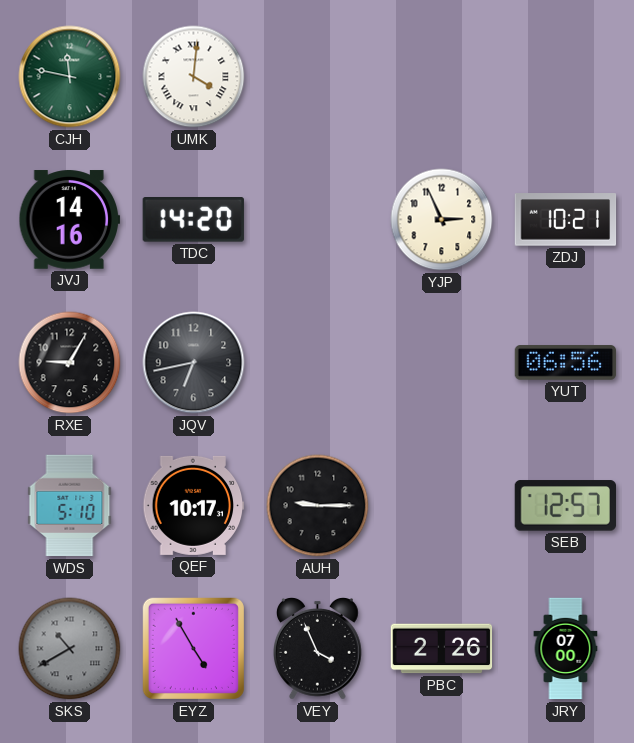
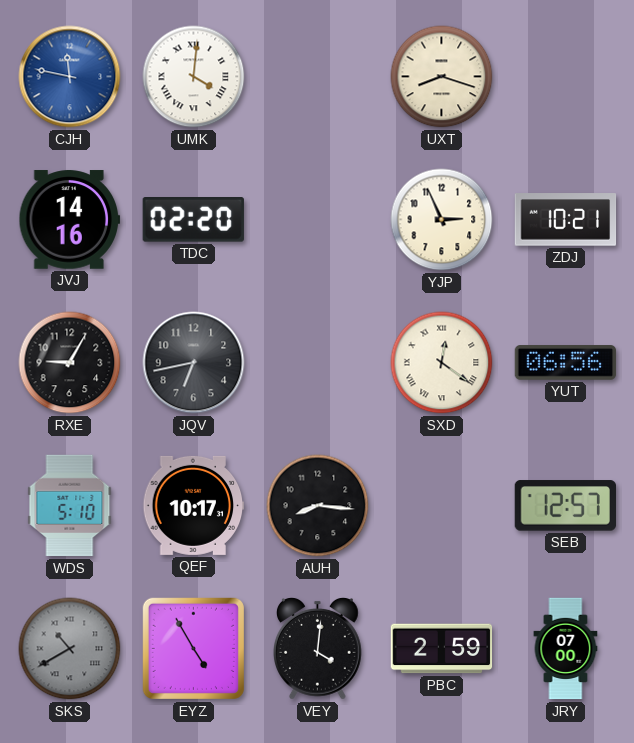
CJH dial: green -> blue (70, 77)
UXT: none -> 8:18 (442, 77)
TDC: 14:20 -> 02:20 (193, 220)
SXD: none -> 12:21 (442, 363)
AUH: 9:15 -> 8:16 (318, 506)
VEY: 3:56 -> 4:01 (318, 649)
PBC: 2:26 -> 2:59 (442, 649)
